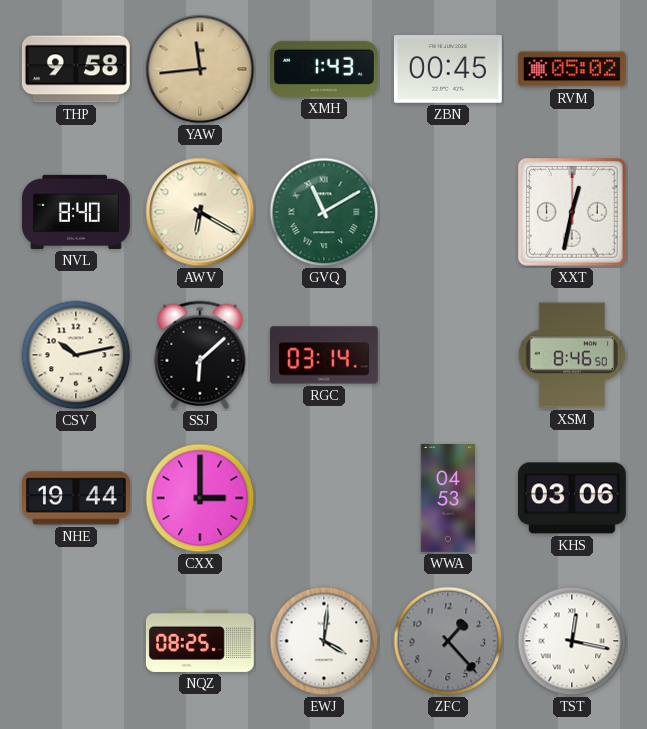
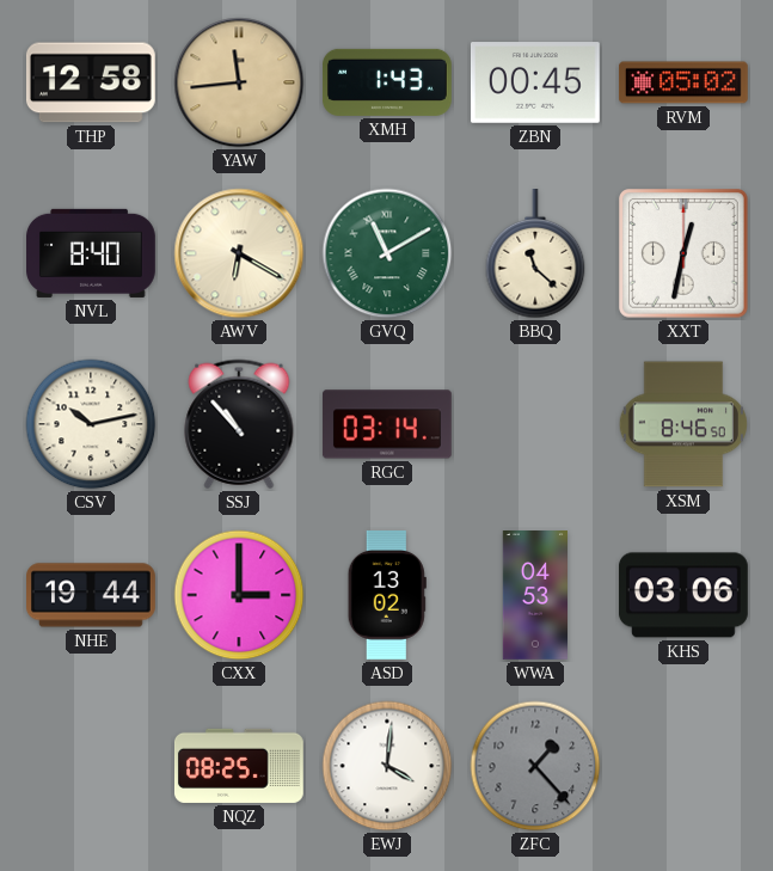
THP: 9:58 -> 12:58 (91, 82)
BBQ: none -> 11:22 (535, 254)
SSJ: 6:08 -> 10:53 (239, 424)
ASD: none -> 13:02 (387, 595)
TST: 12:17 -> none (572, 641)
